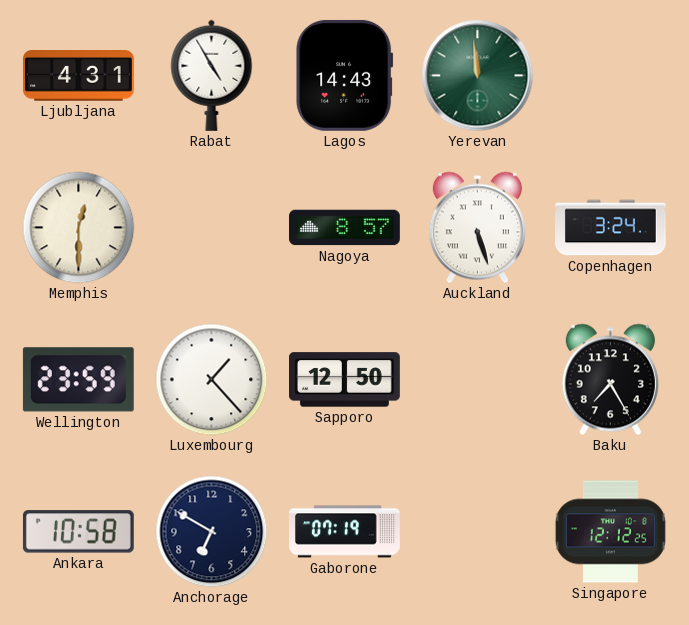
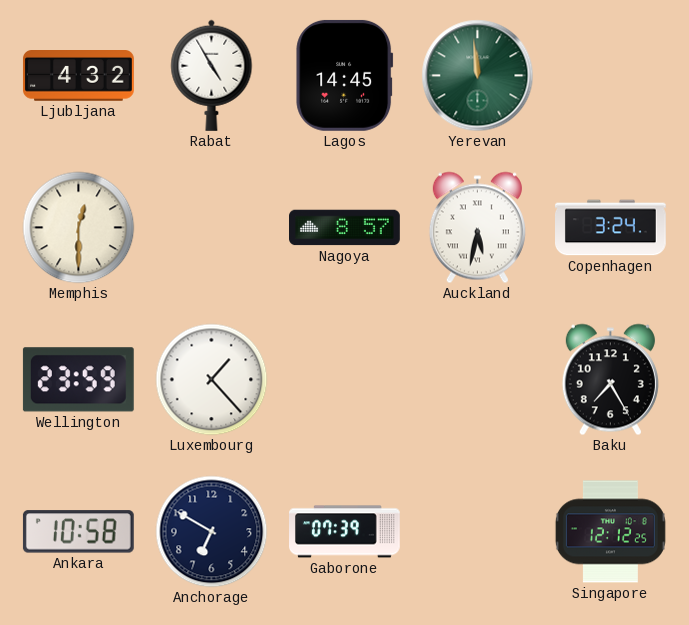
Ljubljana: 4:31 -> 4:32 (78, 76)
Lagos: 14:43 -> 14:45 (345, 75)
Auckland: 5:27 -> 5:32 (477, 228)
Sapporo: 12:50 -> none (345, 380)
Gaborone: 07:19 -> 07:39 (345, 532)
